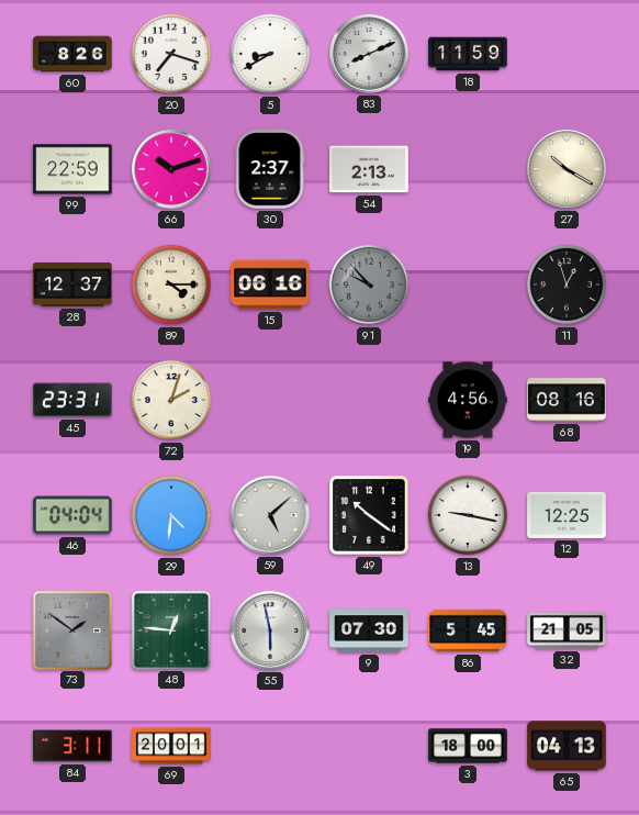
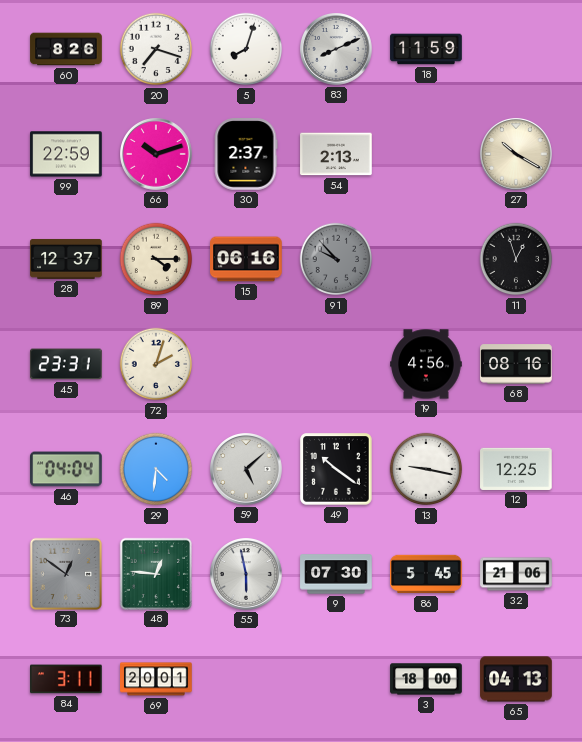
5: 8:40 -> 8:03 (246, 49)
73: 1:51 -> 12:51 (65, 573)
32: 21:05 -> 21:06 (516, 574)
